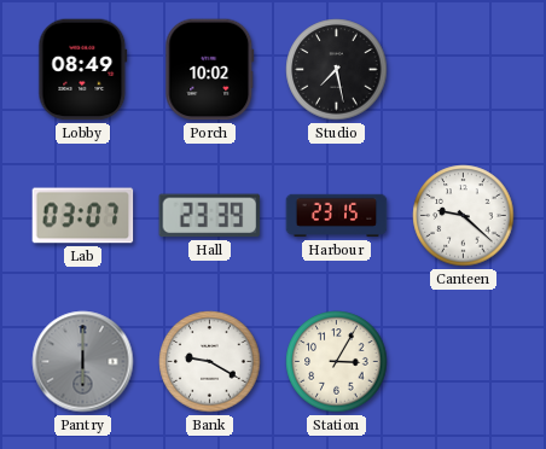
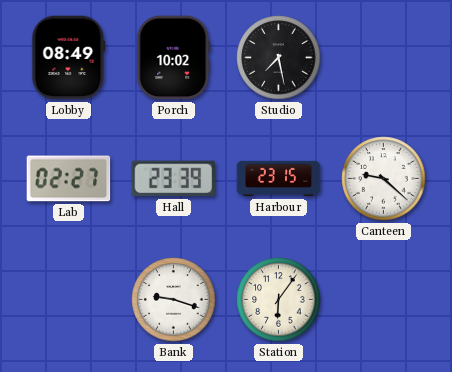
Lab: 03:07 -> 02:27 (69, 179)
Pantry: 6:00 -> none (83, 362)
Bank: 9:20 -> 9:18 (174, 300)
Station: 3:05 -> 6:06 (279, 300)
